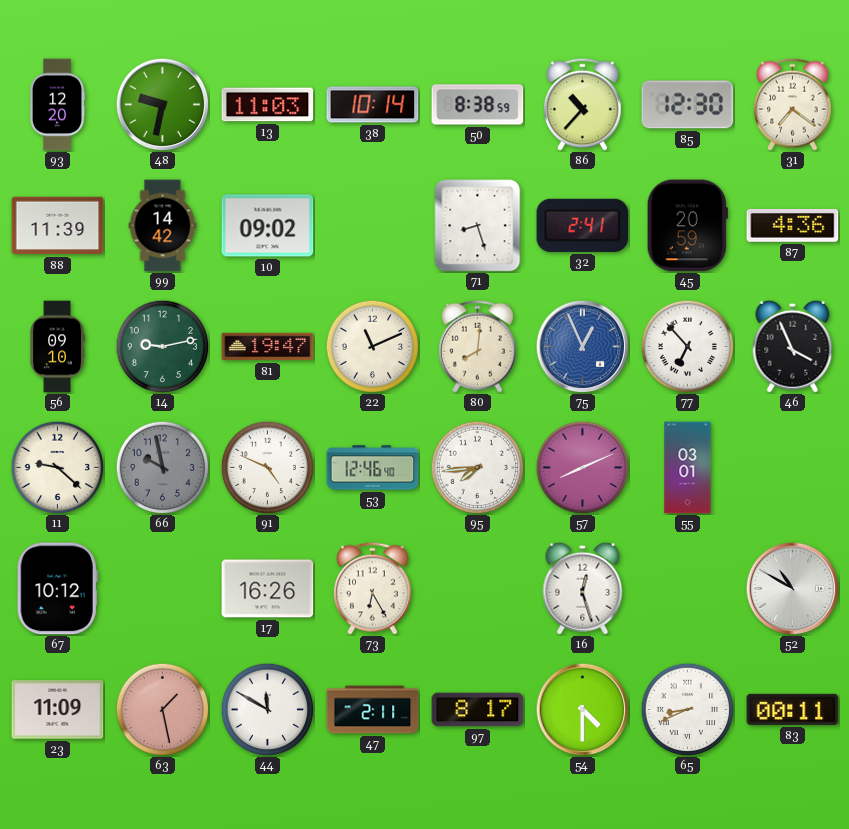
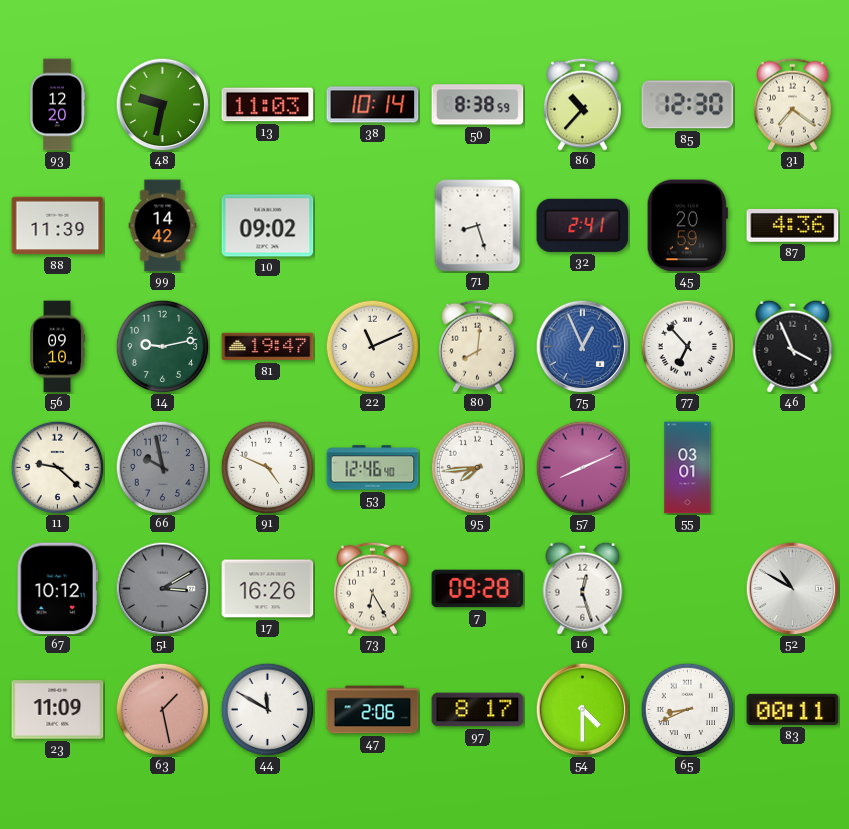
51: none -> 3:10 (162, 588)
7: none -> 09:28 (478, 589)
47: 2:11 -> 2:06 (373, 710)
